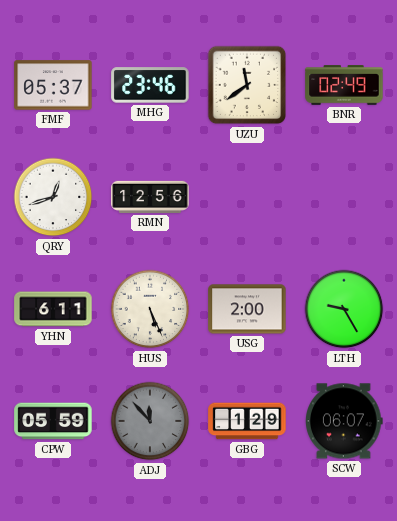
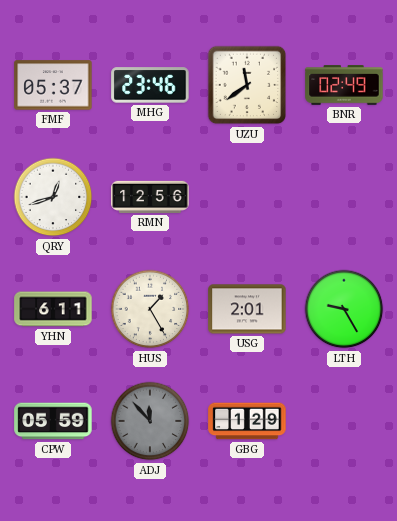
HUS: 5:26 -> 1:25 (150, 309)
USG: 2:00 -> 2:01 (247, 309)
SCW: 06:07 -> none (345, 421)
